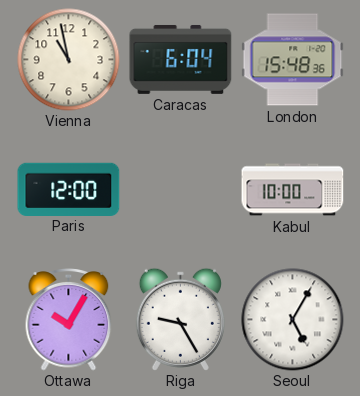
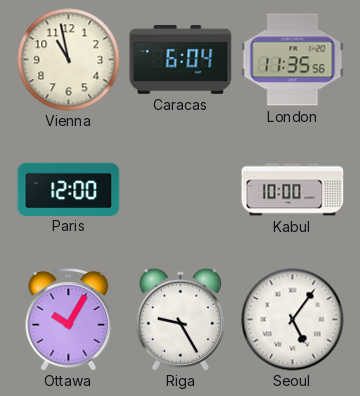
London: 15:48 -> 11:35 (293, 60)
Seoul: 5:05 -> 5:06 (293, 320)
